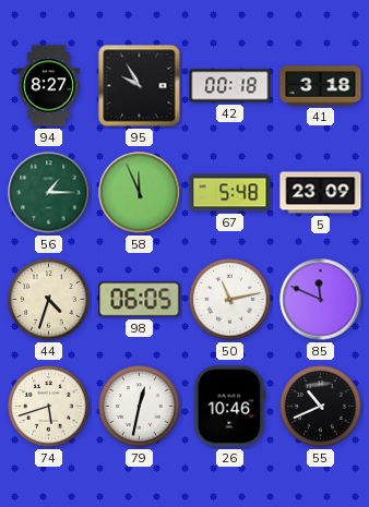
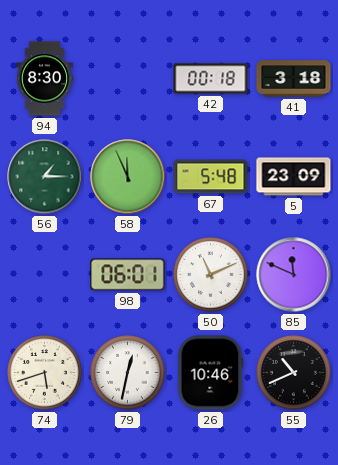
94: 8:27 -> 8:30 (45, 79)
95: 9:55 -> none (140, 86)
44: 4:33 -> none (49, 300)
98: 06:05 -> 06:01 (128, 275)
50: 11:13 -> 11:11 (211, 275)
